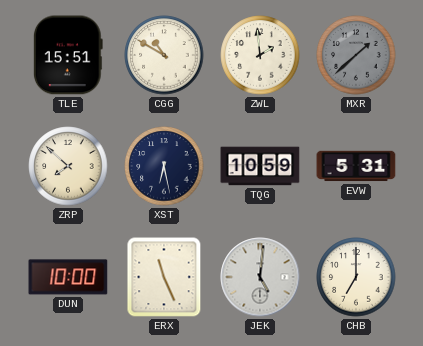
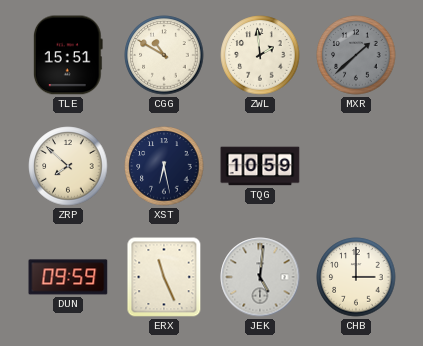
EVW: 5:31 -> none (356, 166)
DUN: 10:00 -> 09:59 (68, 277)
CHB: 7:00 -> 3:00 (356, 277)
